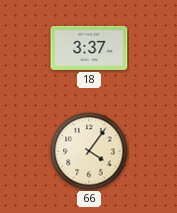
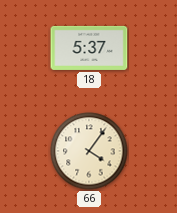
18: 3:37 -> 5:37 (89, 48)
